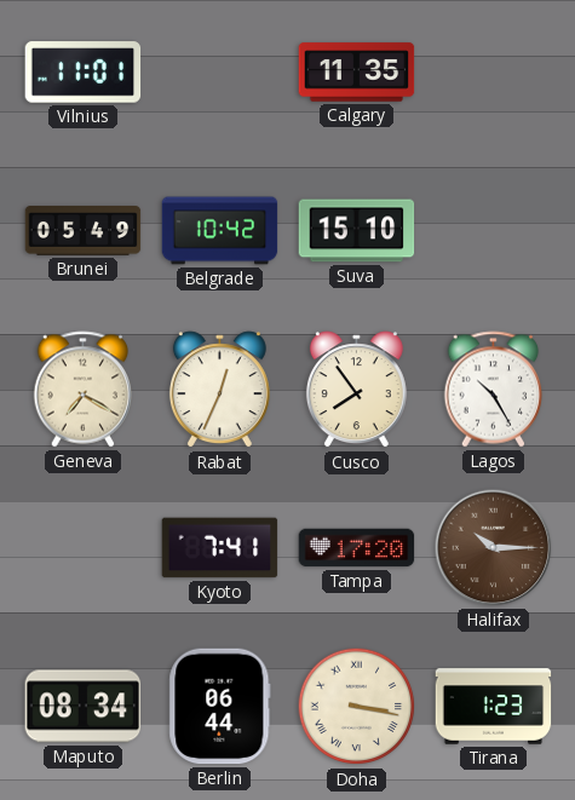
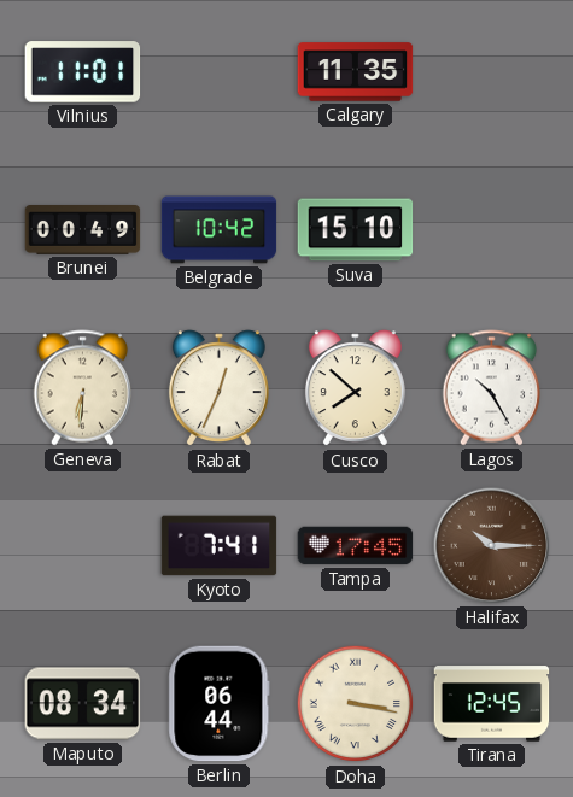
Brunei: 05:49 -> 00:49 (83, 230)
Geneva: 7:20 -> 6:31 (83, 388)
Cusco: 7:54 -> 7:52 (355, 388)
Tampa: 17:20 -> 17:45 (356, 546)
Tirana: 1:23 -> 12:45 (492, 704)
